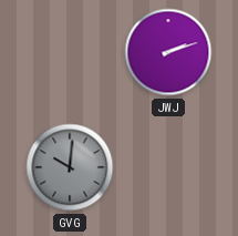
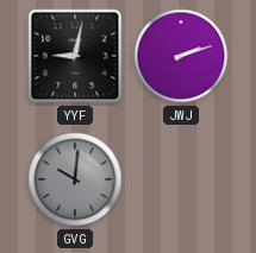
YYF: none -> 9:02 (75, 56)
